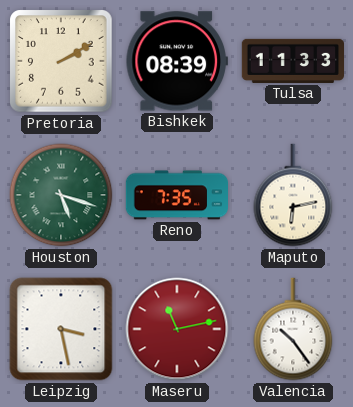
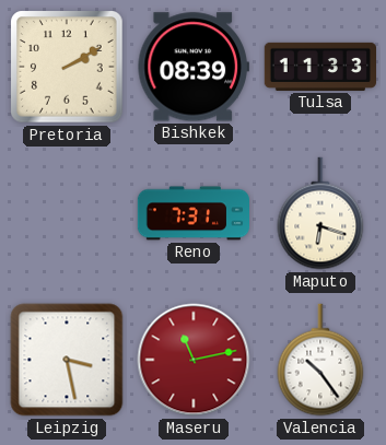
Houston: 5:18 -> none (61, 195)
Reno: 7:35 -> 7:31 (192, 213)
Maputo: 6:13 -> 6:18 (320, 213)
